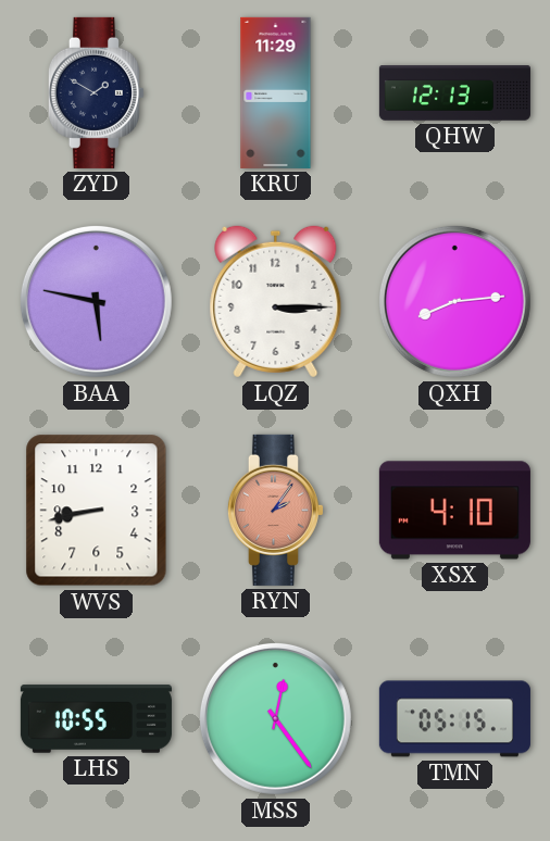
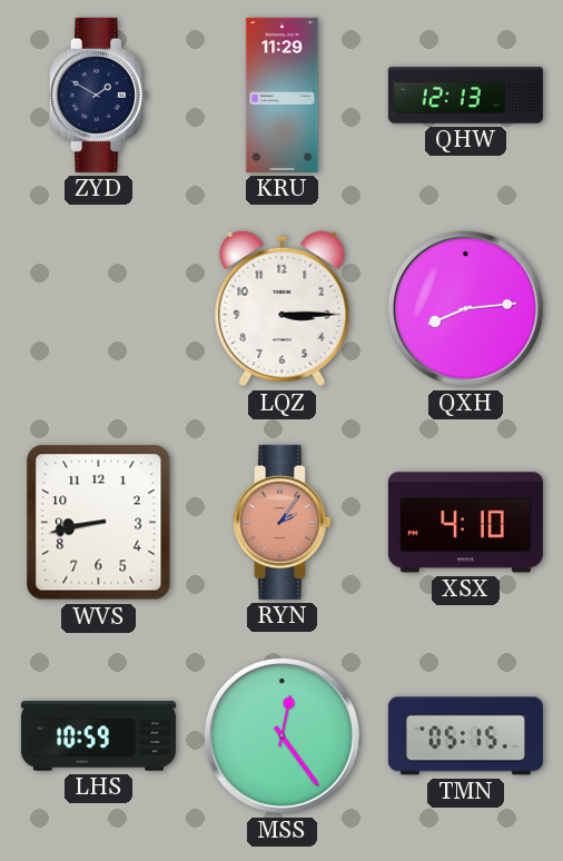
BAA: 5:47 -> none (96, 301)
LHS: 10:55 -> 10:59 (98, 736)
